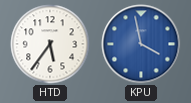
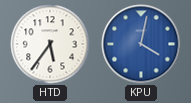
KPU: 3:58 -> 4:02 (141, 44)
